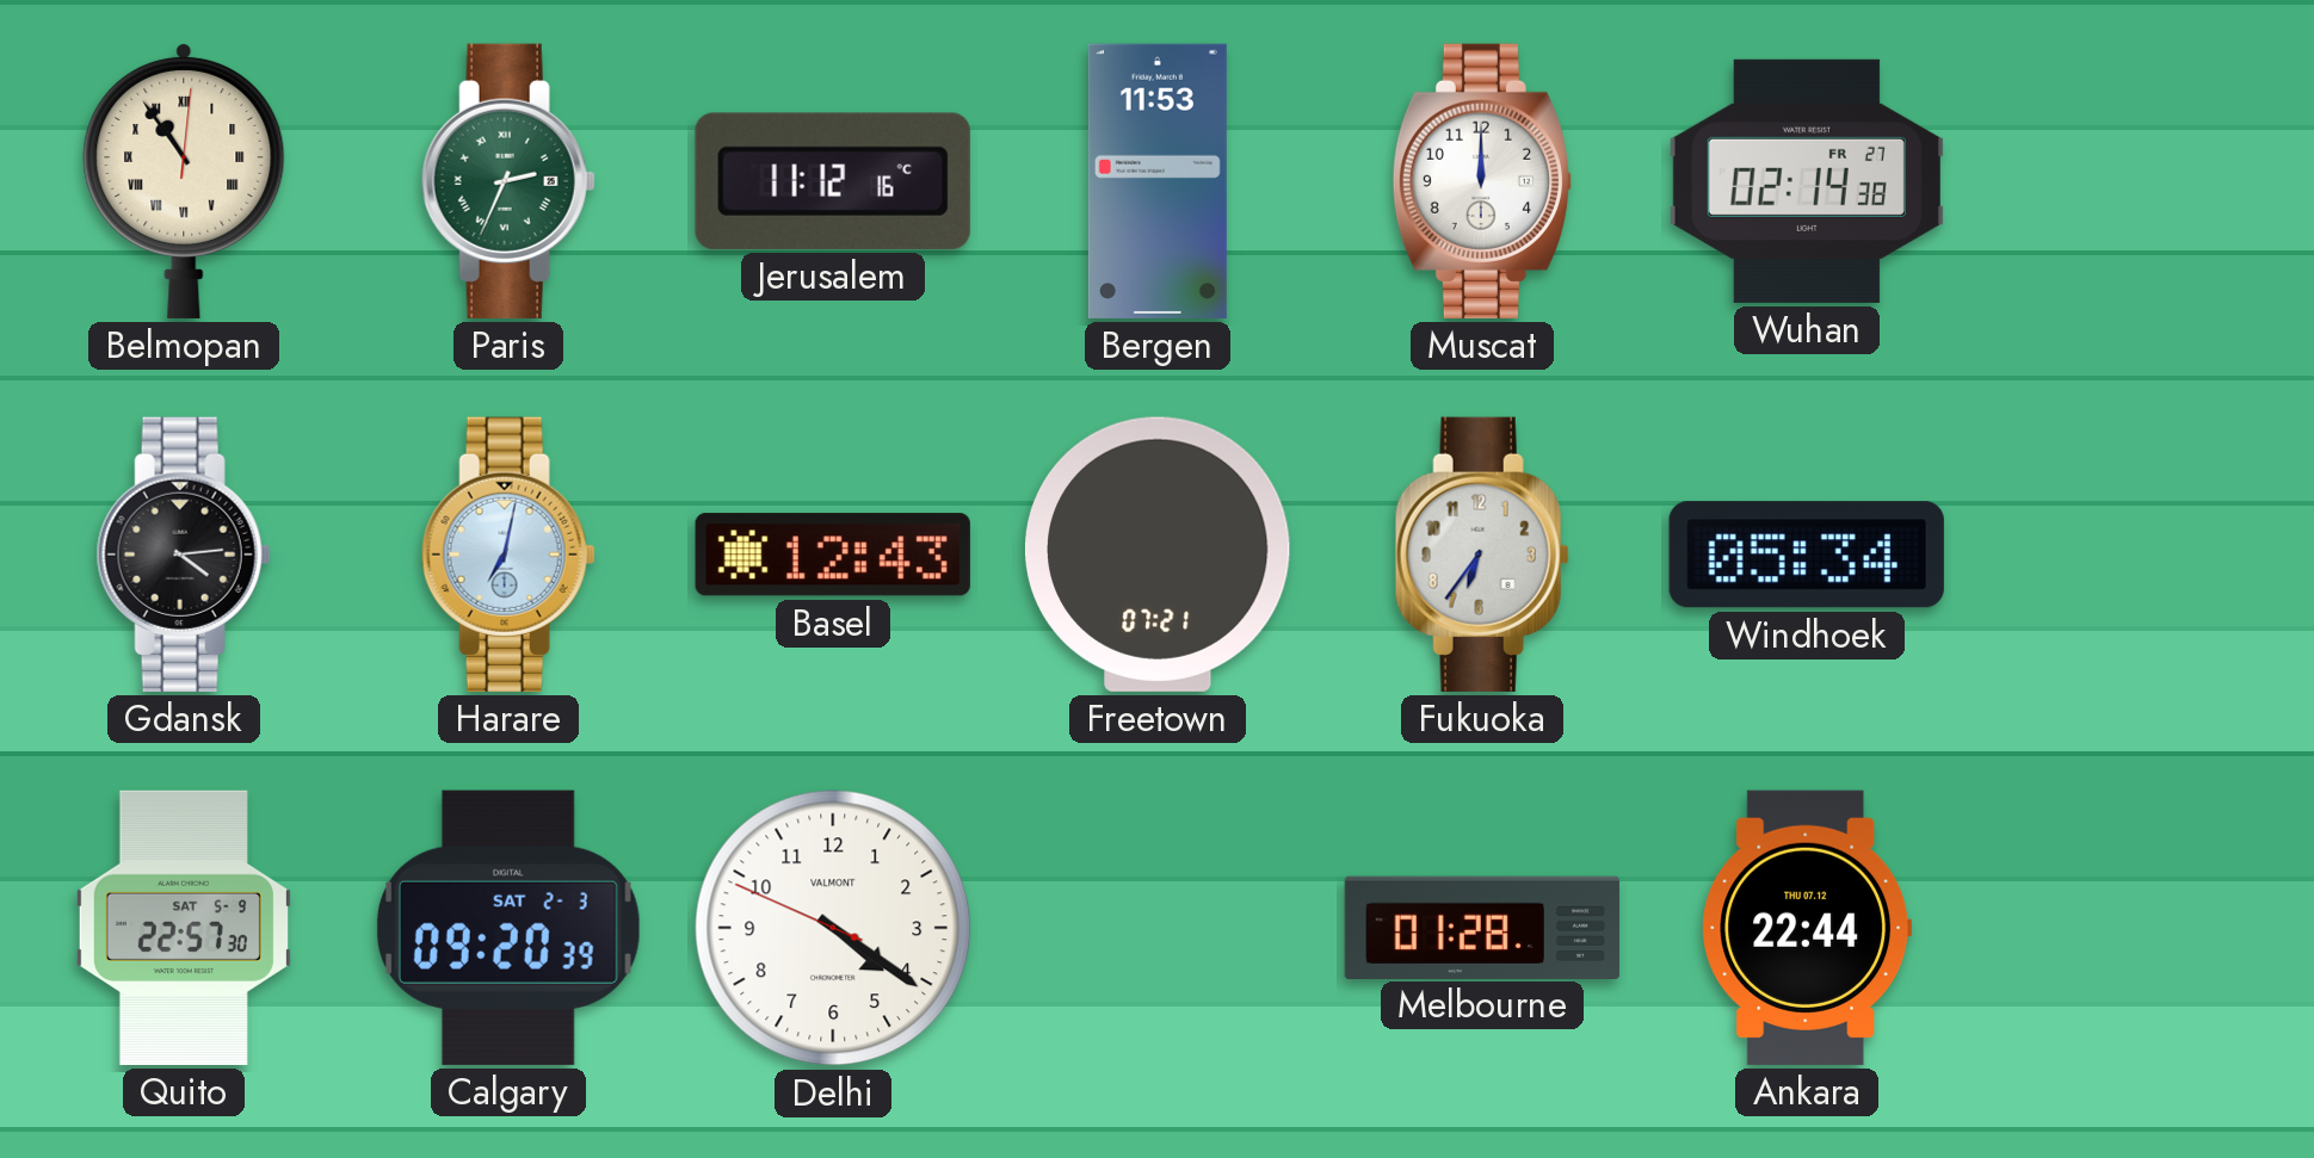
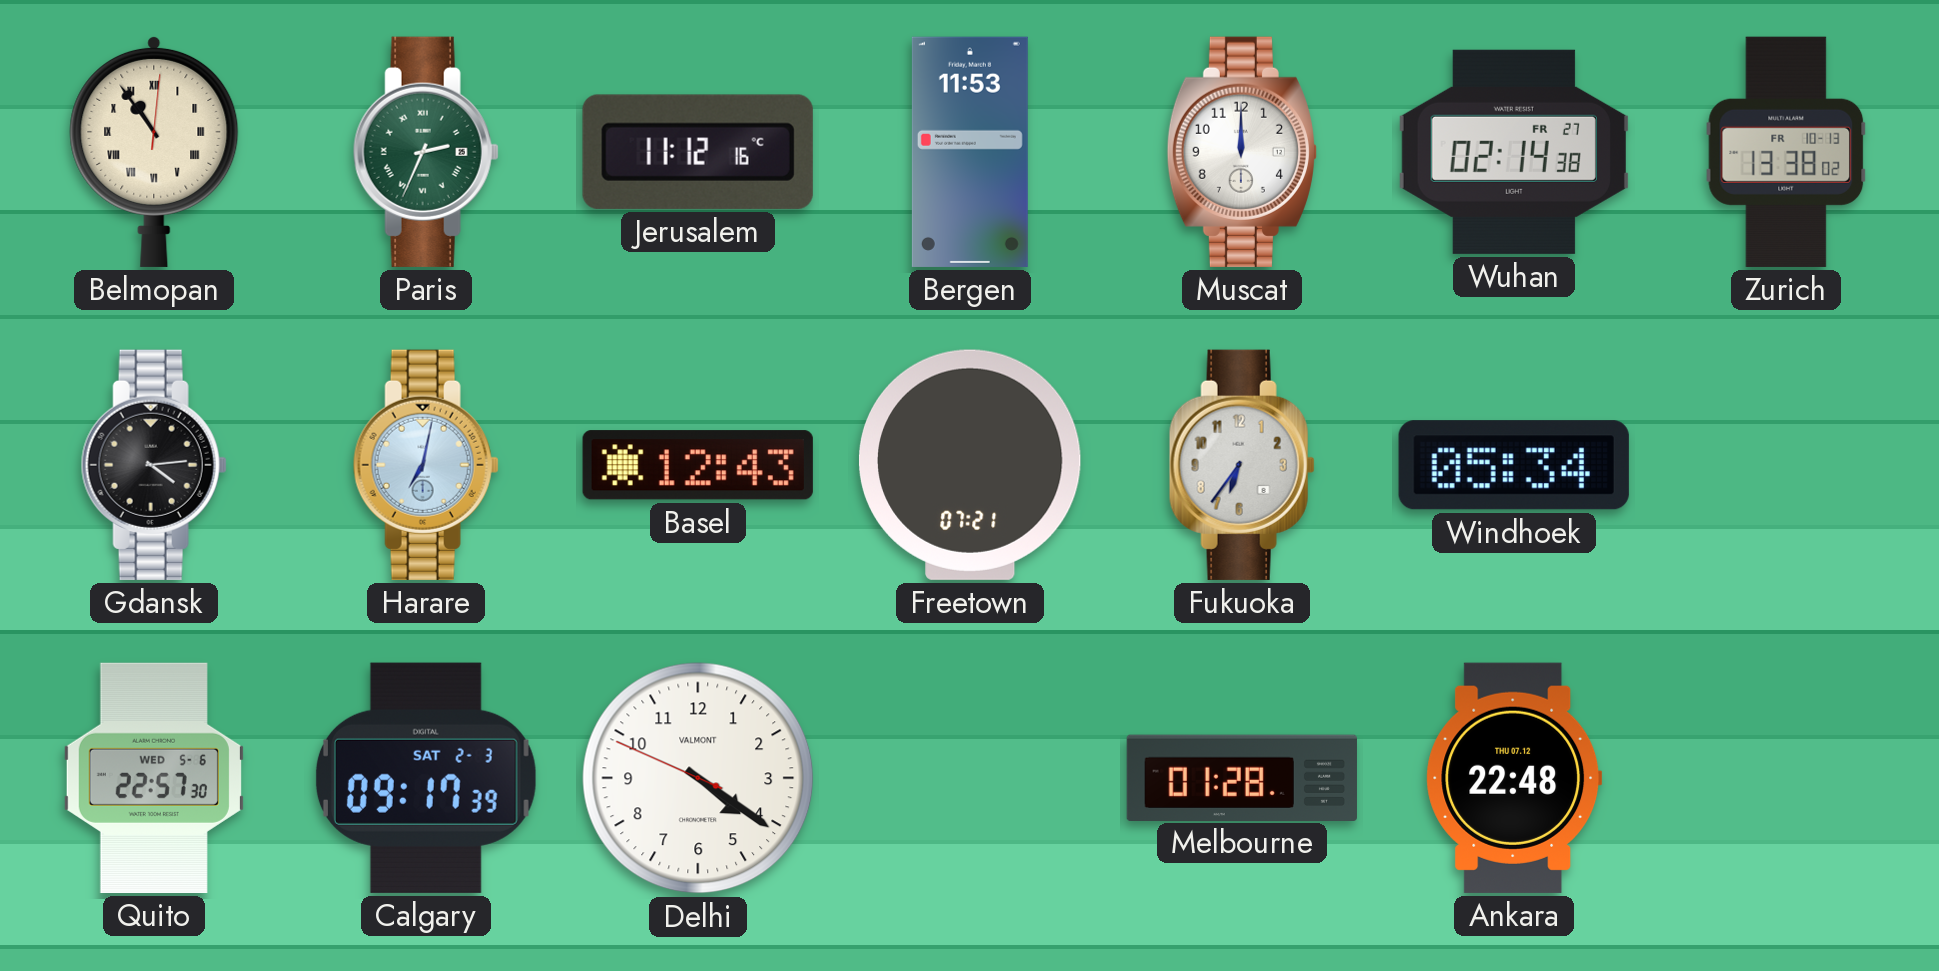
Zurich: none -> 13:38 (1786, 152)
Quito date: SAT 5-9 -> WED 5-6 (154, 778)
Calgary: 09:20 -> 09:17 (426, 778)
Ankara: 22:44 -> 22:48 (1514, 778)
